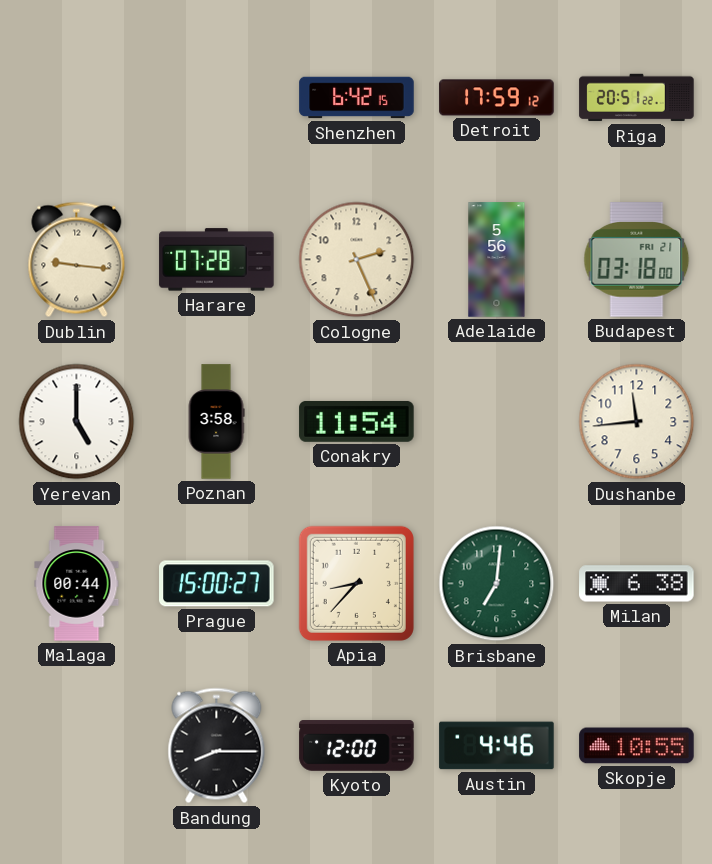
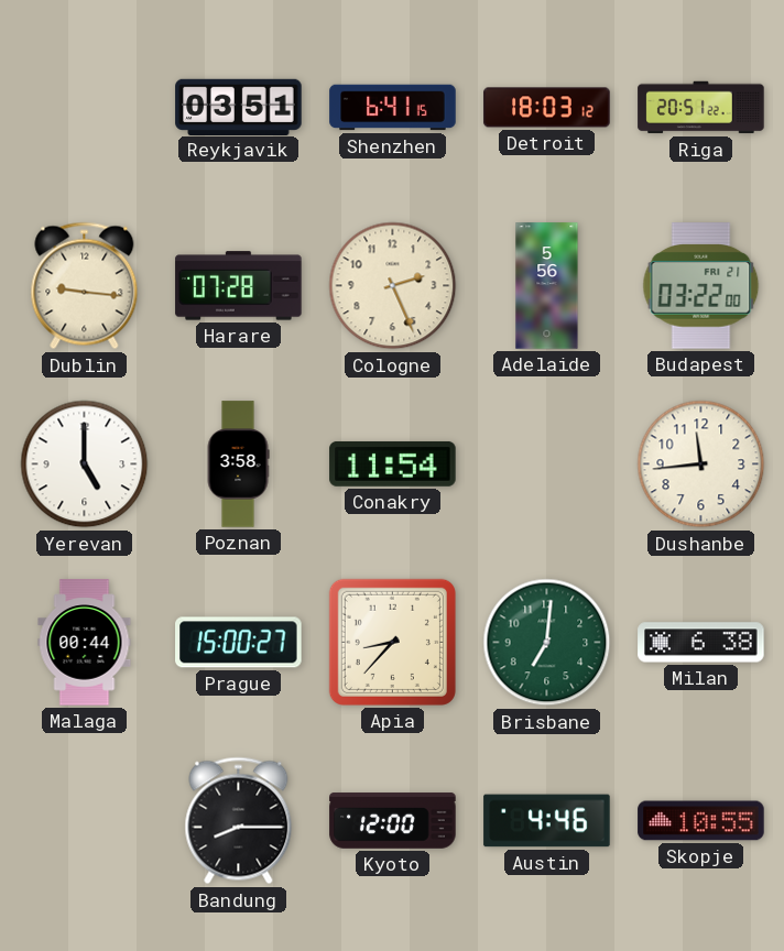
Reykjavik: none -> 03:51 (239, 107)
Shenzhen: 6:42 -> 6:41 (393, 108)
Detroit: 17:59 -> 18:03 (547, 108)
Budapest: 03:18 -> 03:22 (701, 286)
